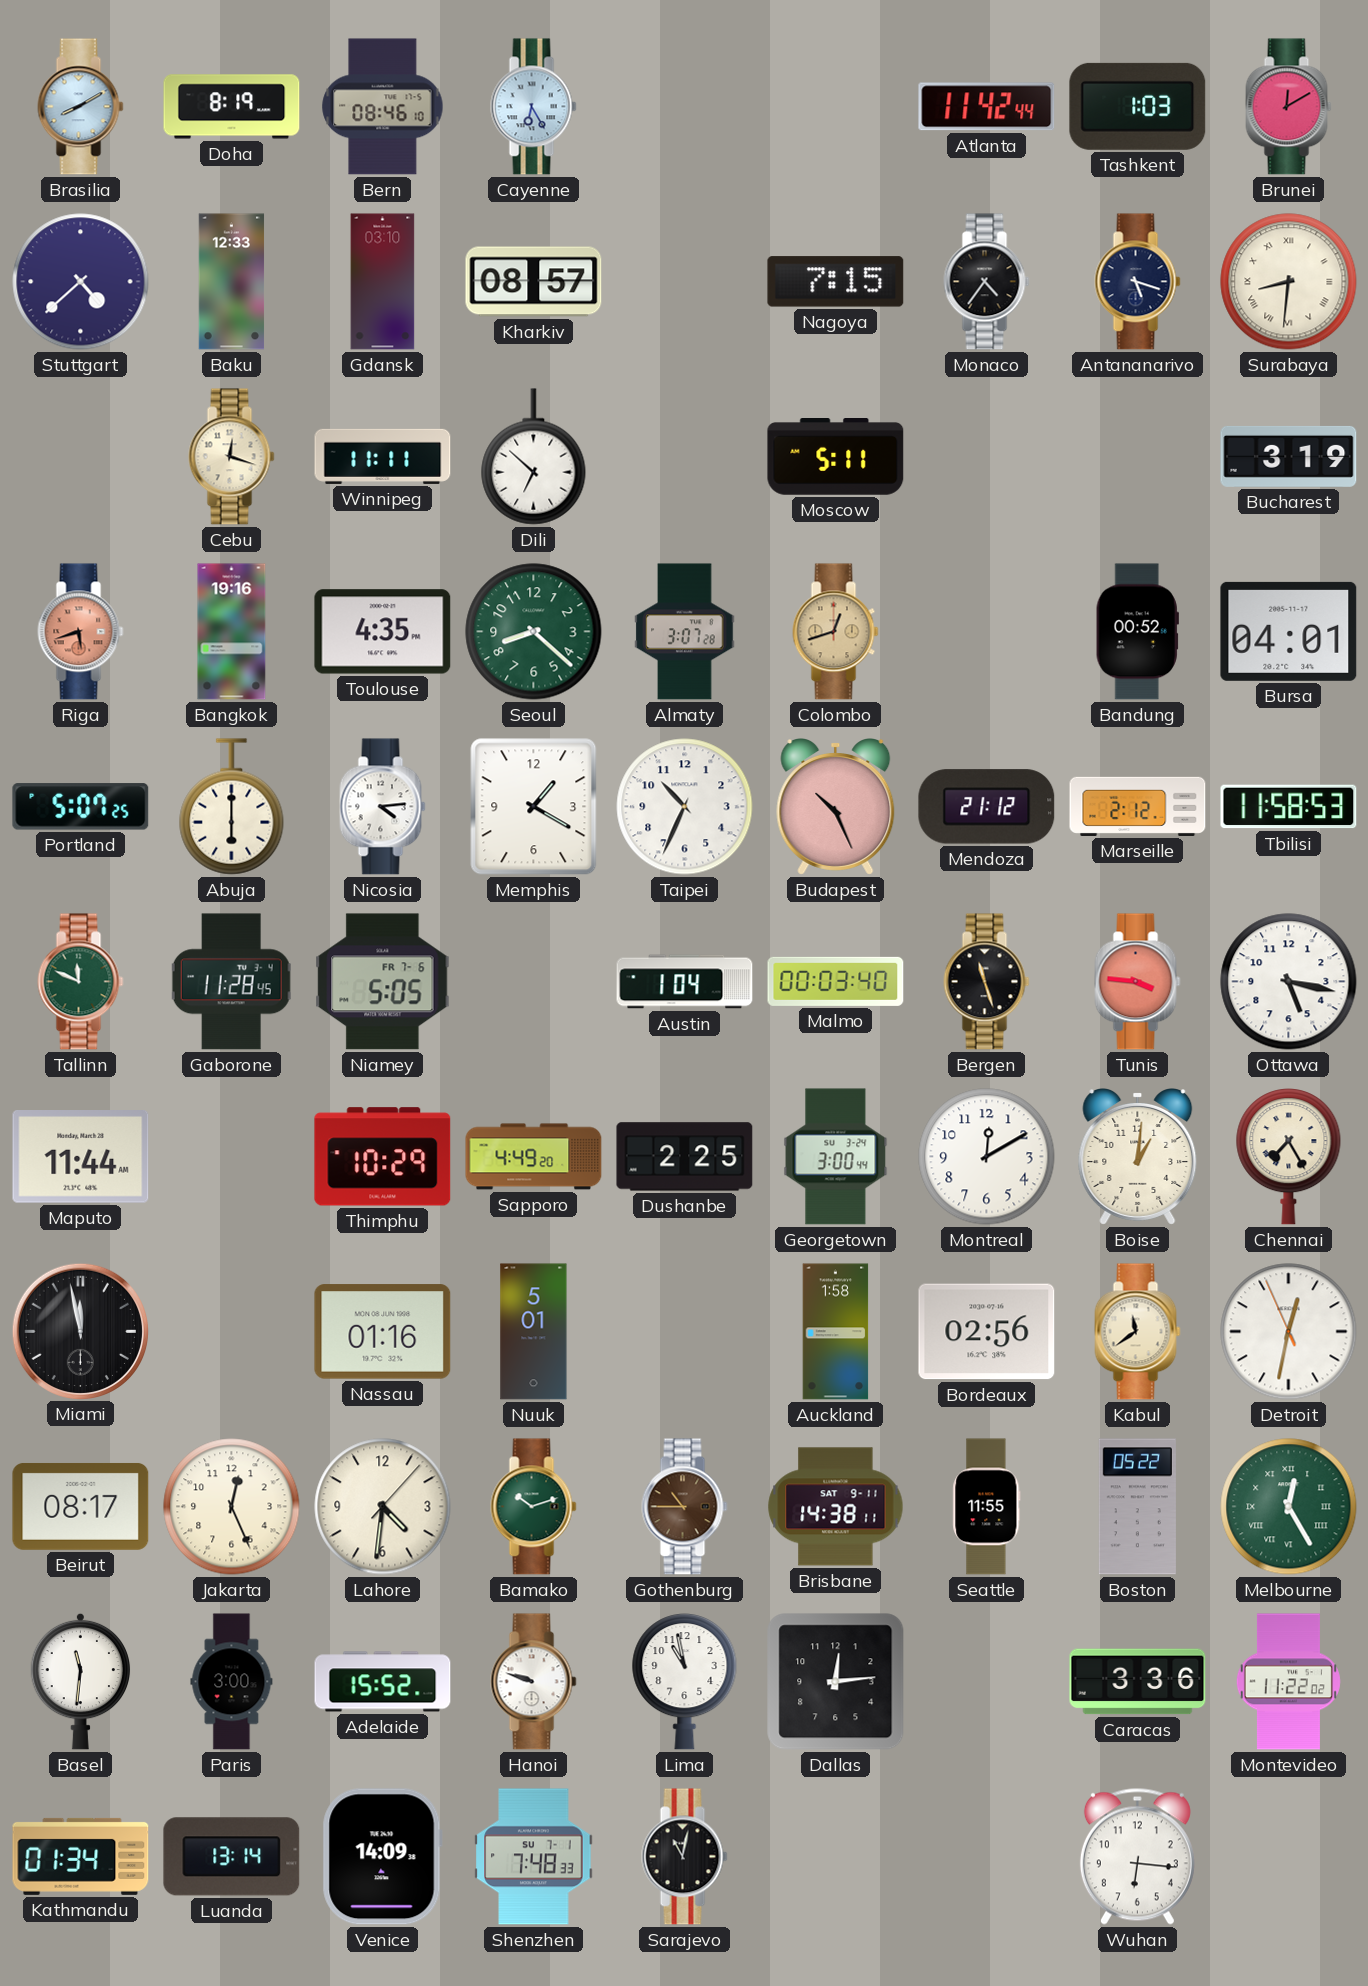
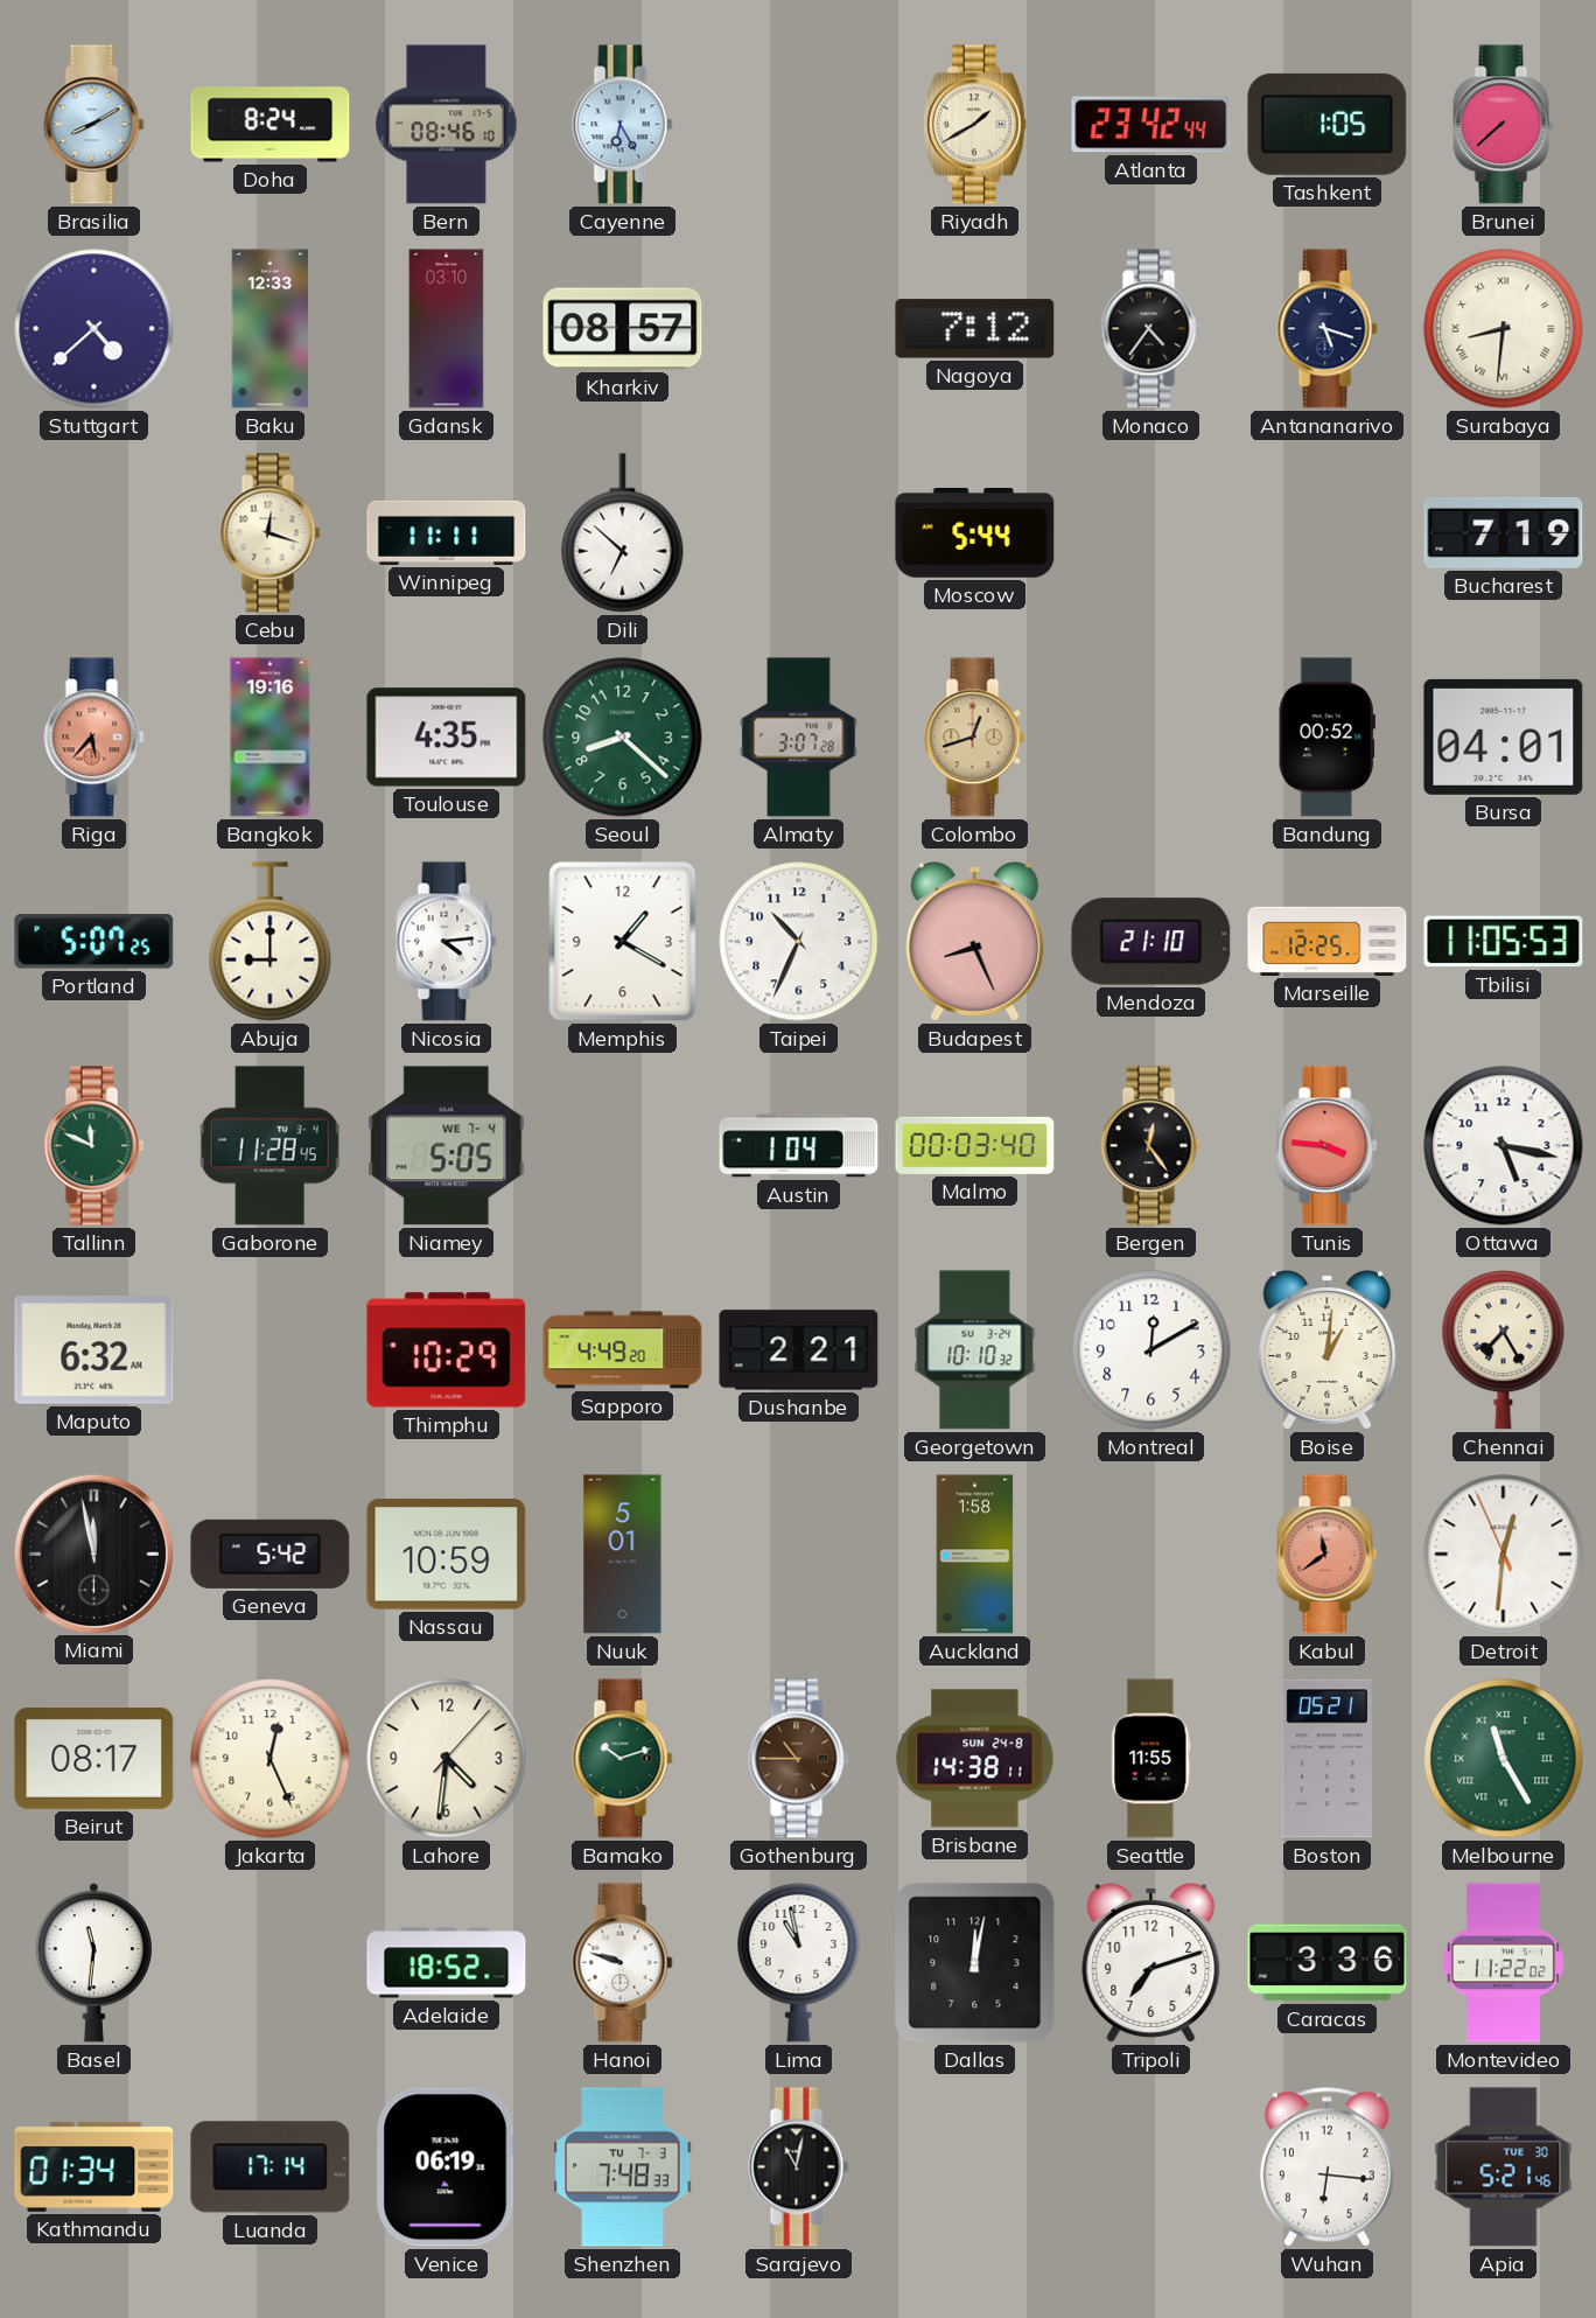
Doha: 8:19 -> 8:24 (271, 125)
Riyadh: none -> 1:40 (974, 125)
Atlanta: 11:42 -> 23:42 (1151, 125)
Tashkent: 1:03 -> 1:05 (1328, 124)
Brunei: 12:10 -> 7:38 (1504, 125)
Nagoya: 7:15 -> 7:12 (975, 329)
Moscow: 5:11 -> 5:44 (975, 533)
Bucharest: 3:19 -> 7:19 (1504, 532)
Riga: 5:42 -> 5:37 (94, 738)
Abuja: 6:00 -> 9:00 (271, 942)
Budapest: 10:26 -> 8:26 (975, 942)
Mendoza: 21:12 -> 21:10 (1151, 942)
Marseille: 2:12 -> 12:25 (1328, 941)
Tbilisi: 11:58 -> 11:05 (1504, 942)
Niamey date: FR 7-6 -> WE 7-4 (447, 1146)
Bergen: 11:27 -> 12:24 (1151, 1146)
Maputo: 11:44 -> 6:32 (94, 1350)
Dushanbe: 2:25 -> 2:21 (799, 1350)
Georgetown: 3:00 -> 10:10 (975, 1350)
Geneva: none -> 5:42 (271, 1554)
Nassau: 01:16 -> 10:59 (447, 1555)
Bordeaux: 02:56 -> none (987, 1332)
Kabul dial: cream -> salmon (1328, 1555)
Detroit: 12:31 -> 12:30 (1504, 1555)
Brisbane date: SAT 9-11 -> SUN 24-8 (975, 1759)
Boston: 05:22 -> 05:21 (1326, 1759)
Melbourne: 12:25 -> 11:25 (1504, 1759)
Paris: 3:00 -> none (232, 1682)
Adelaide: 15:52 -> 18:52 (447, 1963)
Dallas: 12:14 -> 12:02 (975, 1963)
Tripoli: none -> 7:12 (1151, 1963)
Luanda: 13:14 -> 17:14 (271, 2167)
Venice: 14:09 -> 06:19 (446, 2167)
Shenzhen date: SU 7-1 -> TU 7-3 (623, 2167)
Apia: none -> 5:21 (1504, 2167)
